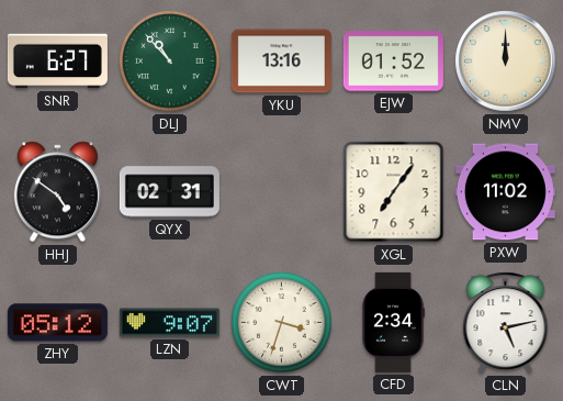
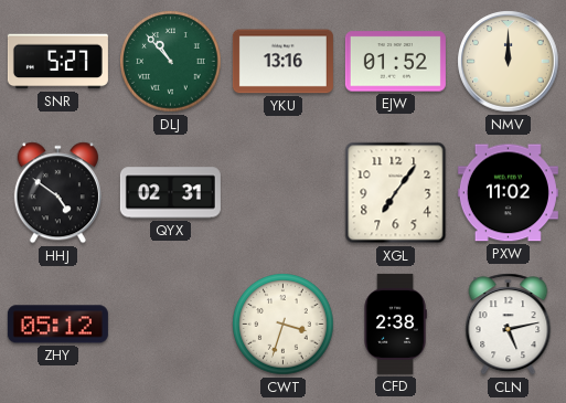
SNR: 6:27 -> 5:27 (57, 62)
LZN: 9:07 -> none (169, 323)
CFD: 2:34 -> 2:38 (395, 324)
